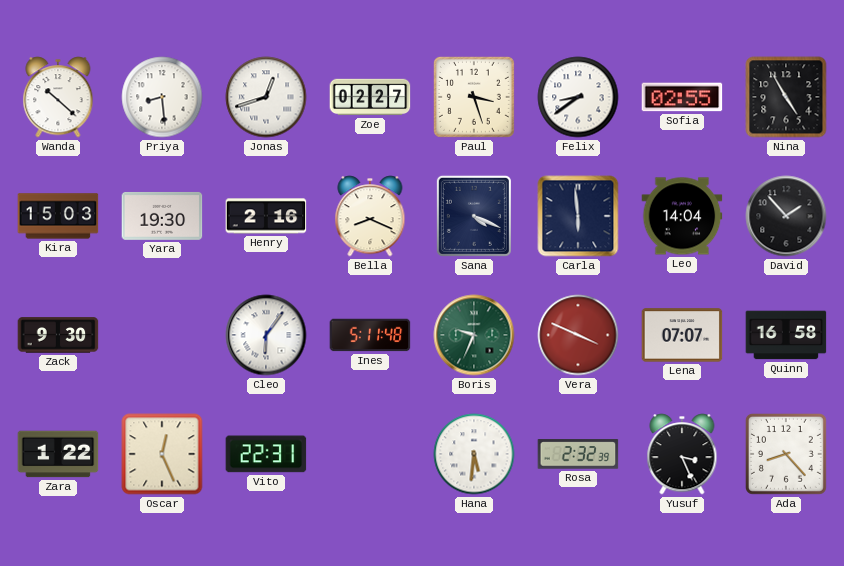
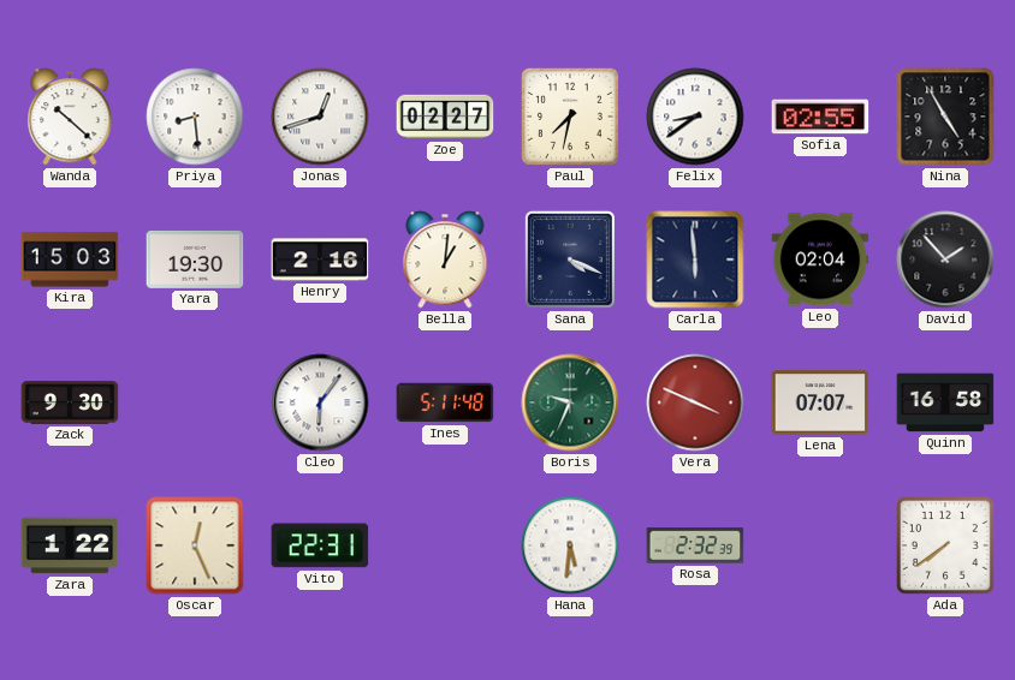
Paul: 3:27 -> 7:32 (570, 117)
Bella: 8:19 -> 1:01 (445, 260)
Leo: 14:04 -> 02:04 (820, 260)
Yusuf: 3:26 -> none (682, 454)
Ada: 8:23 -> 7:39 (945, 545)
